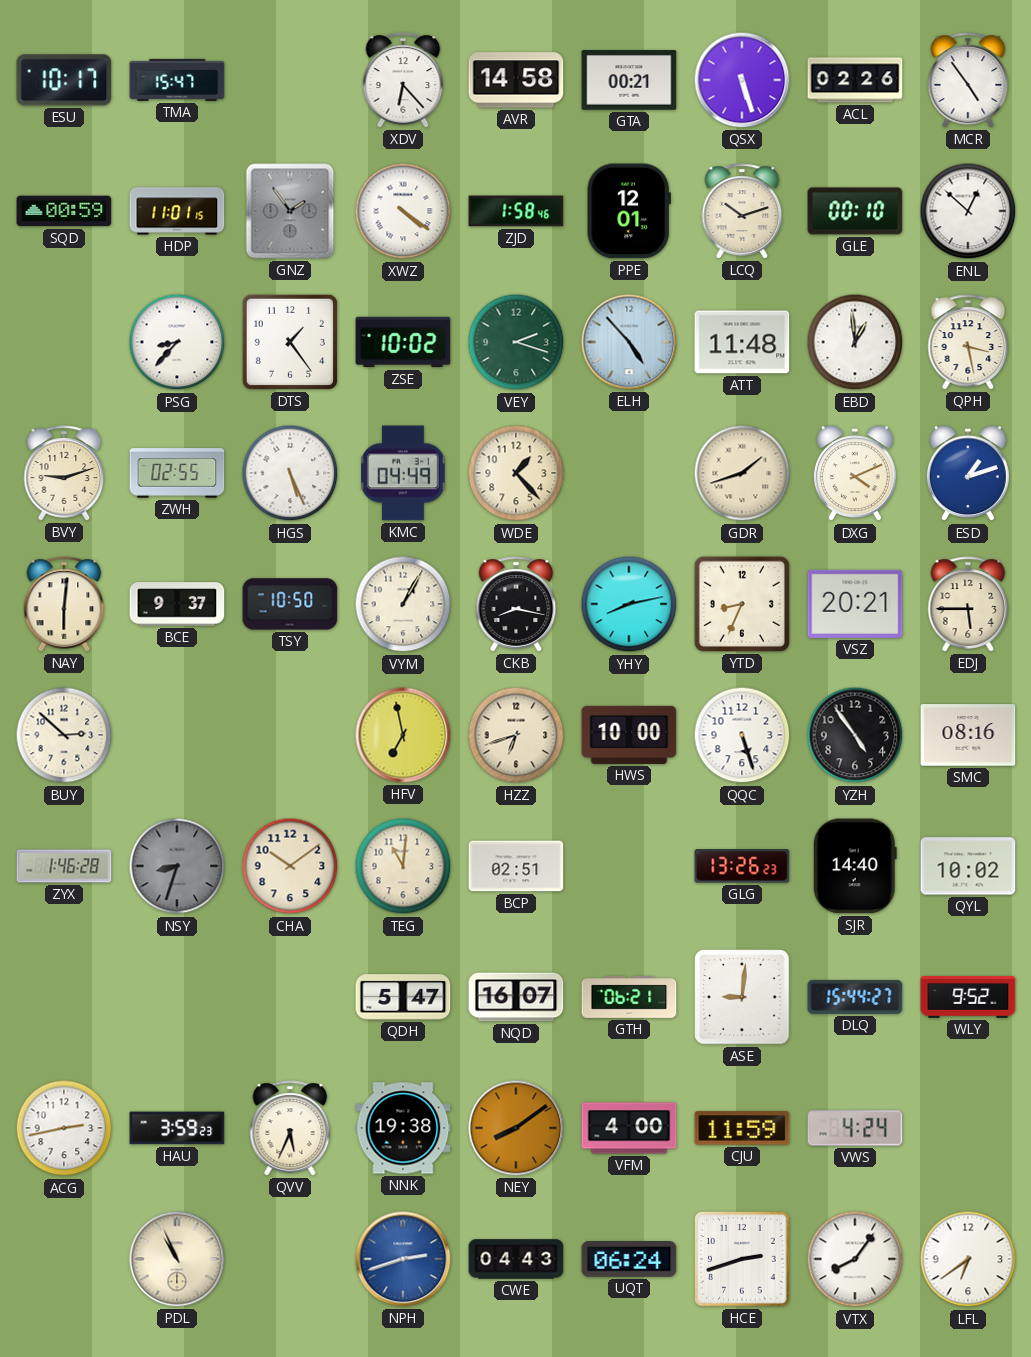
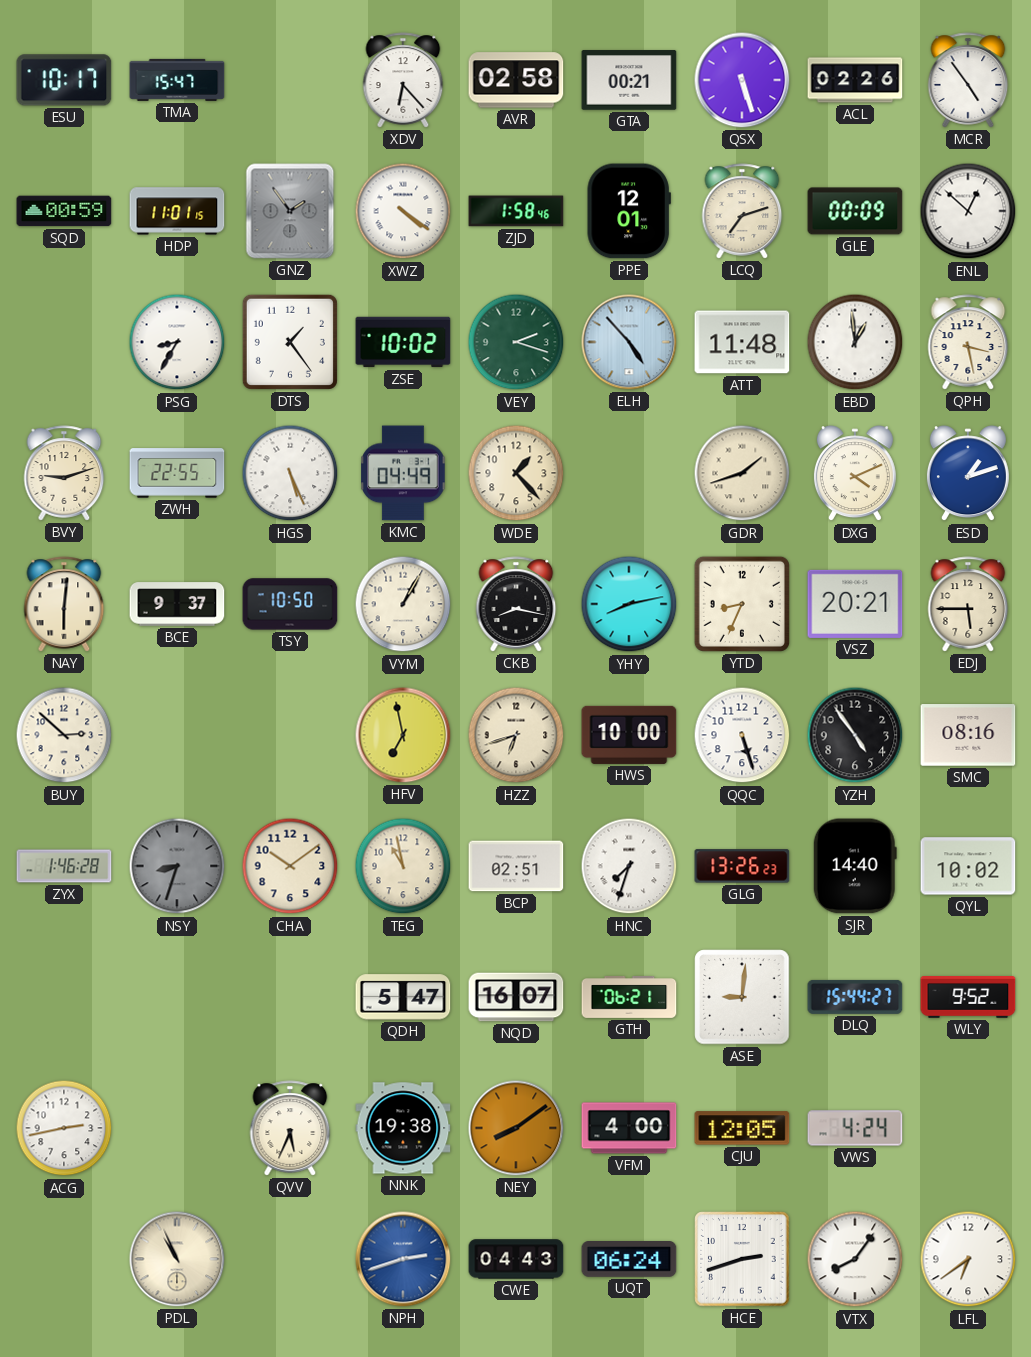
AVR: 14:58 -> 02:58 (516, 80)
LCQ: 10:12 -> 7:12 (742, 211)
GLE: 00:10 -> 00:09 (855, 211)
PSG: 8:37 -> 8:35 (177, 342)
ZWH: 02:55 -> 22:55 (177, 473)
TEG: 11:01 -> 10:58 (403, 866)
HNC: none -> 7:33 (629, 866)
HAU: 3:59 -> none (177, 1128)
CJU: 11:59 -> 12:05 (742, 1128)
